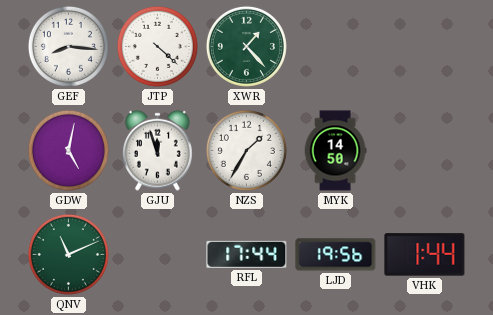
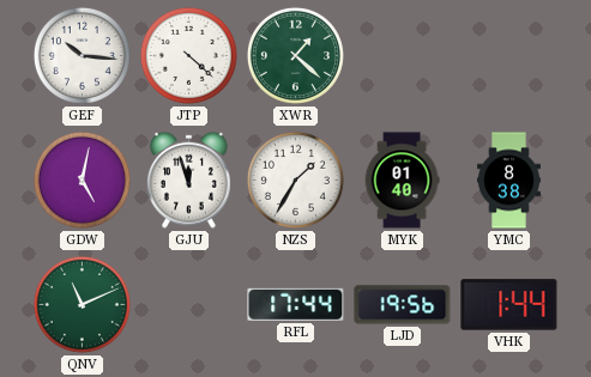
GEF: 8:16 -> 10:16 (82, 55)
XWR: 1:23 -> 1:22 (295, 55)
MYK: 14:50 -> 01:40 (402, 181)
YMC: none -> 8:38 (508, 181)
